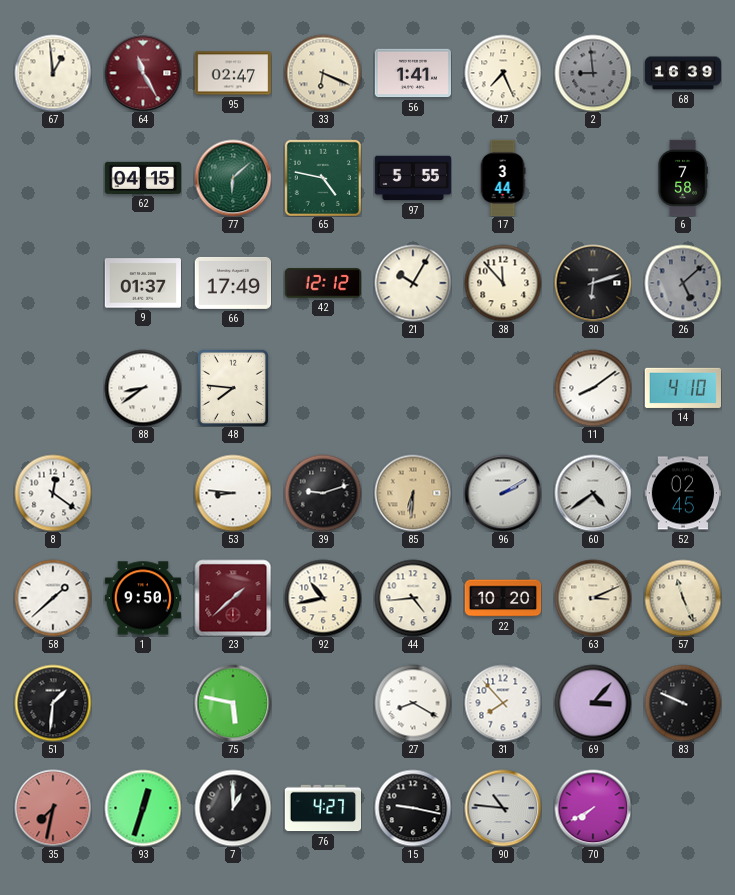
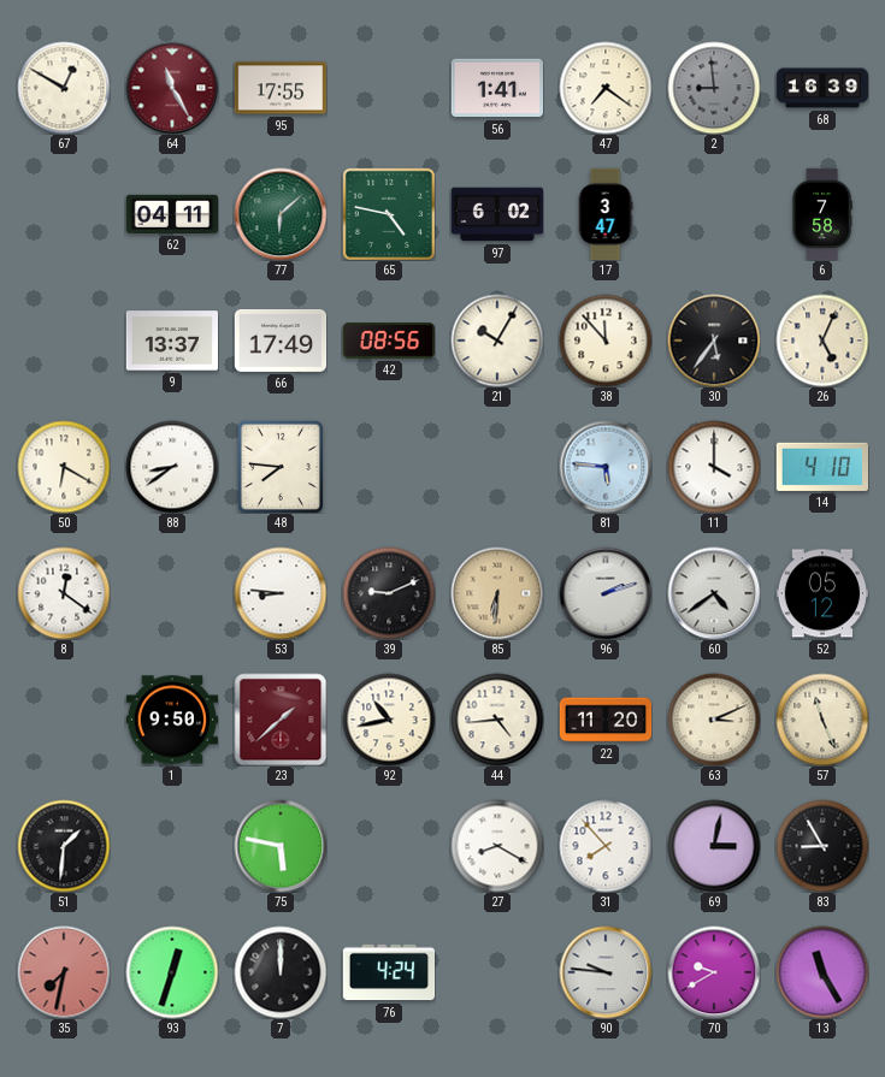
67: 12:59 -> 12:50 (64, 88)
95: 02:47 -> 17:55 (281, 88)
33: 6:19 -> none (323, 73)
47: 7:26 -> 7:21 (606, 88)
62: 04:15 -> 04:11 (172, 214)
97: 5:55 -> 6:02 (497, 214)
17: 3:44 -> 3:47 (606, 214)
9: 01:37 -> 13:37 (171, 341)
42: 12:12 -> 08:56 (388, 341)
30: 6:12 -> 5:36 (714, 341)
26: 5:08 -> 5:04 (822, 341)
26 dial: grey -> cream (822, 341)
50: none -> 6:20 (64, 467)
81: none -> 5:46 (606, 467)
11: 8:09 -> 4:00 (714, 467)
39: 9:12 -> 9:11 (389, 593)
96: 2:10 -> 2:12 (606, 593)
52: 02:45 -> 05:12 (821, 593)
58: 1:38 -> none (53, 598)
22: 10:20 -> 11:20 (606, 720)
69: 3:07 -> 3:02 (714, 846)
83: 9:49 -> 8:55 (822, 846)
7: 1:00 -> 12:00 (281, 972)
76: 4:27 -> 4:24 (389, 972)
15: 9:17 -> none (413, 808)
90: 10:46 -> 9:46 (606, 972)
70: 7:40 -> 9:40 (714, 972)
13: none -> 11:25 (822, 972)
